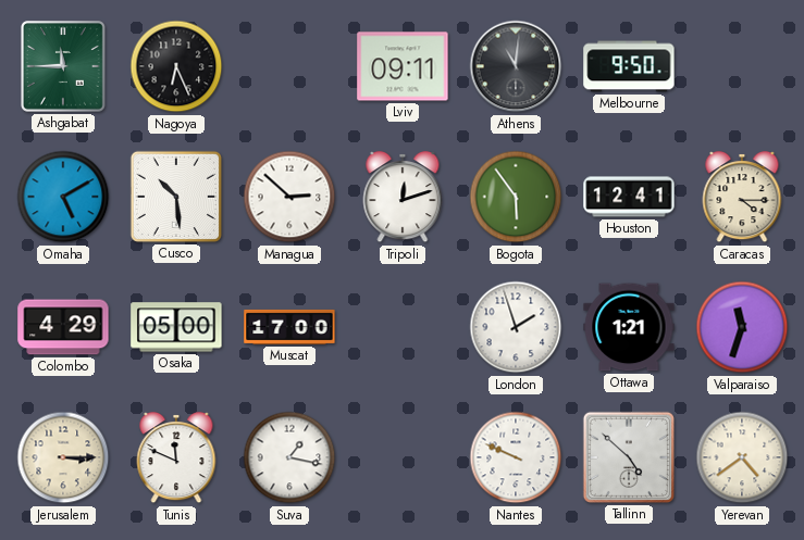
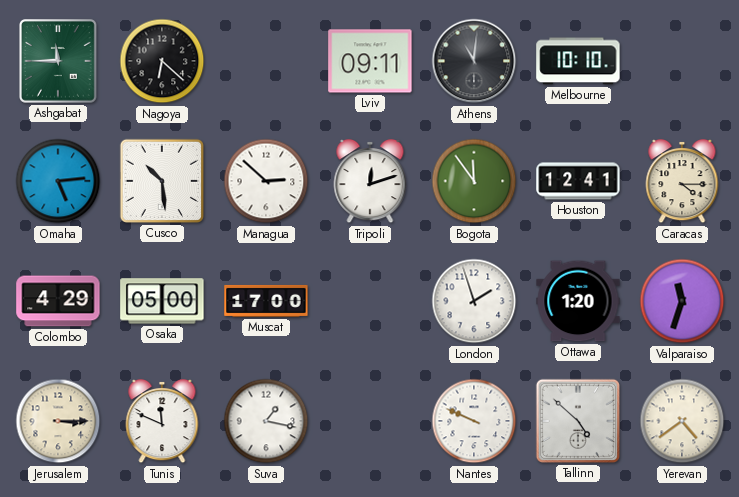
Nagoya: 6:26 -> 6:22 (162, 61)
Melbourne: 9:50 -> 10:10 (578, 61)
Omaha: 5:10 -> 5:14 (58, 181)
Bogota: 5:54 -> 11:54 (474, 181)
Ottawa: 1:21 -> 1:20 (578, 301)
